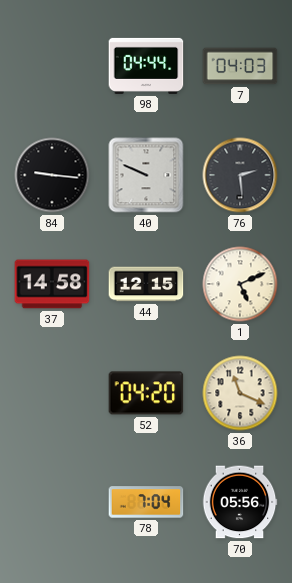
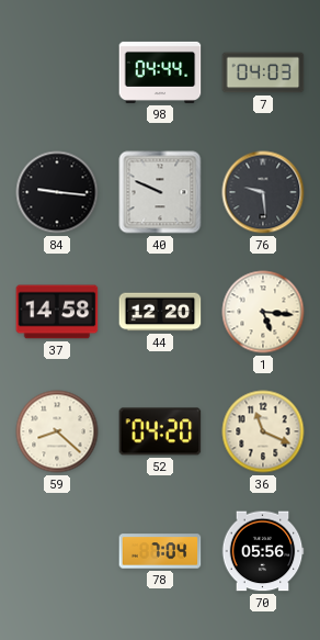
76: 2:29 -> 9:29 (263, 192)
44: 12:15 -> 12:20 (160, 312)
1: 5:11 -> 5:16 (263, 312)
59: none -> 8:22 (57, 431)
